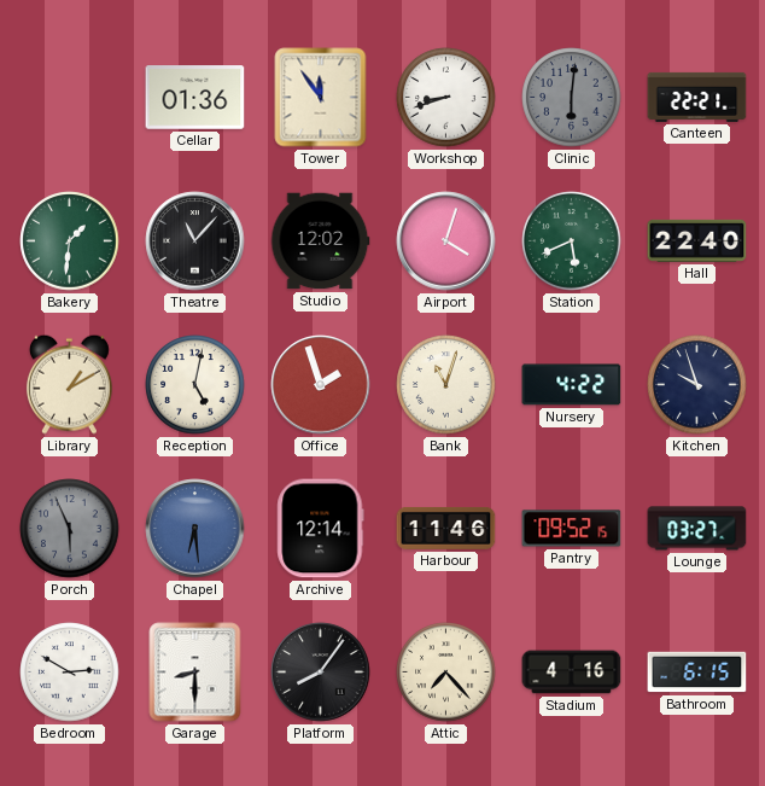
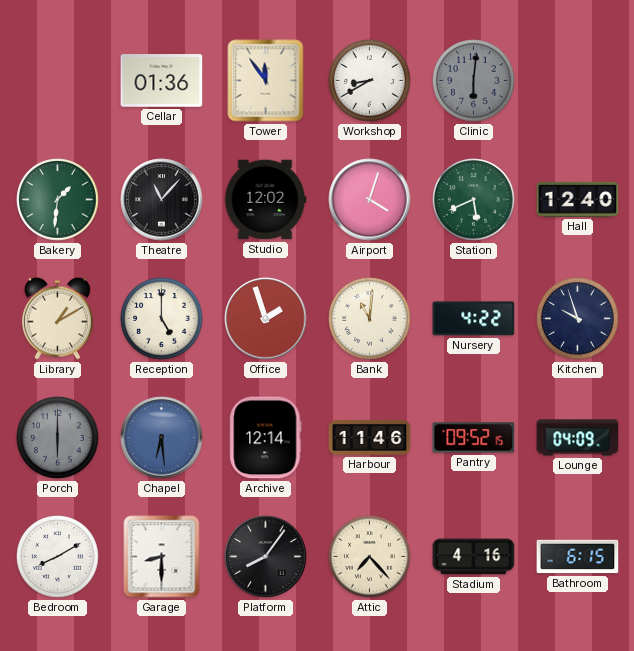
Workshop: 8:42 -> 8:40 (370, 81)
Canteen: 22:21 -> none (697, 97)
Hall: 22:40 -> 12:40 (578, 199)
Reception: 5:02 -> 5:00 (162, 319)
Bank: 11:03 -> 11:01 (370, 319)
Porch: 5:56 -> 6:00 (58, 438)
Lounge: 03:27 -> 04:09 (578, 438)
Bedroom: 2:50 -> 8:10 (58, 557)
